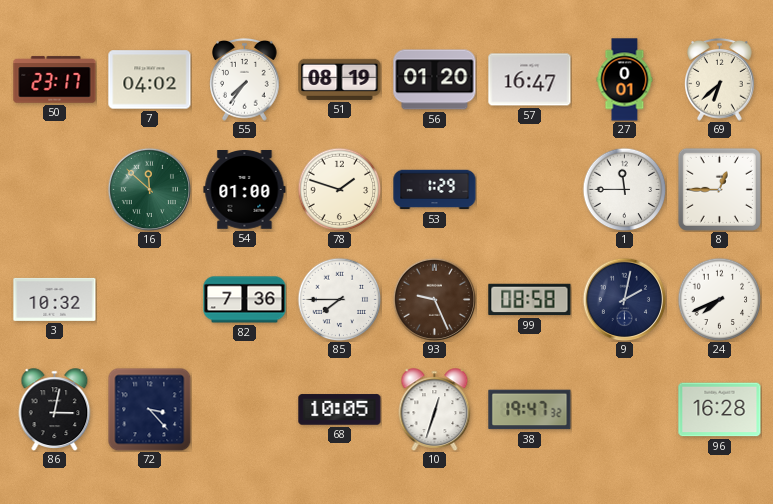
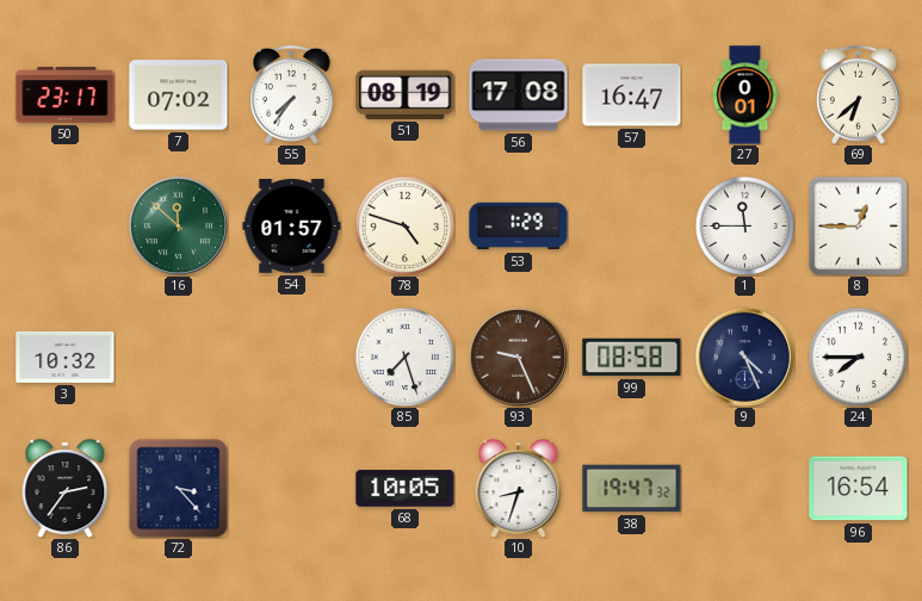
7: 04:02 -> 07:02 (179, 95)
56: 01:20 -> 17:08 (519, 95)
54: 01:00 -> 01:57 (292, 227)
78: 1:48 -> 4:48 (404, 225)
82: 7:36 -> none (245, 300)
85: 7:45 -> 7:27 (404, 357)
9: 2:02 -> 4:26 (744, 357)
24: 7:41 -> 7:45 (858, 357)
86: 3:02 -> 2:36 (66, 488)
10: 12:33 -> 8:33 (519, 488)
96: 16:28 -> 16:54 (859, 489)
